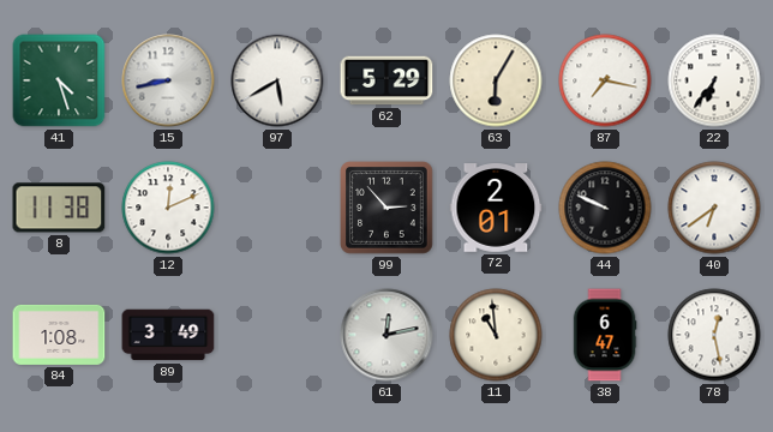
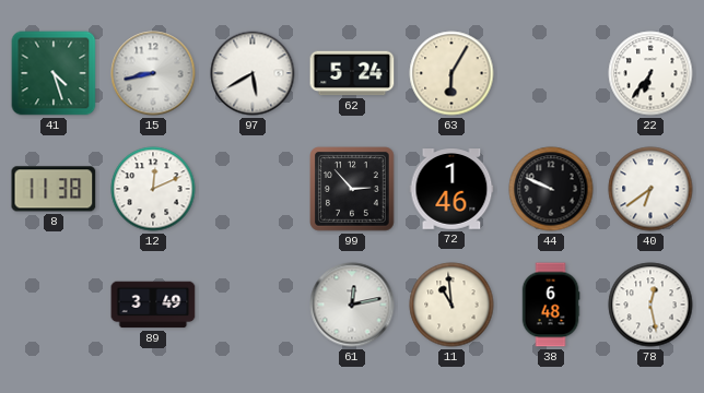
62: 5:29 -> 5:24 (352, 73)
87: 7:17 -> none (605, 80)
72: 2:01 -> 1:46 (451, 189)
84: 1:08 -> none (59, 335)
38: 6:47 -> 6:48 (551, 305)
